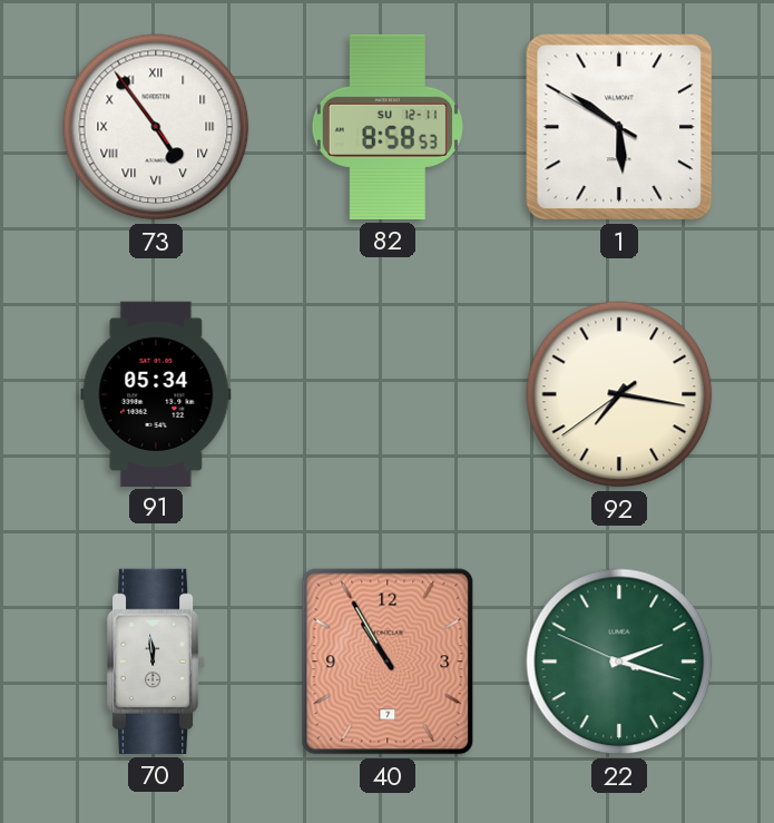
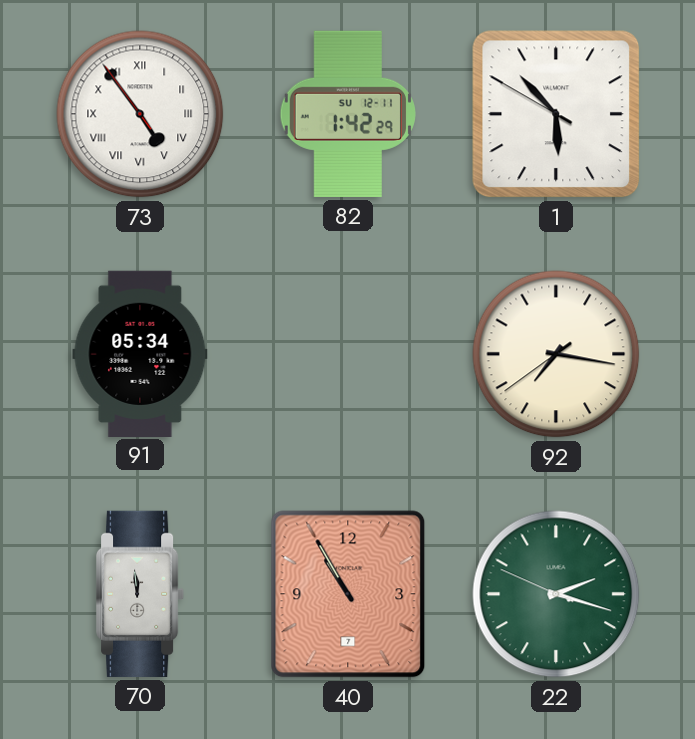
82: 8:58 -> 1:42 (348, 114)
1: 5:50 -> 5:52 (556, 114)
